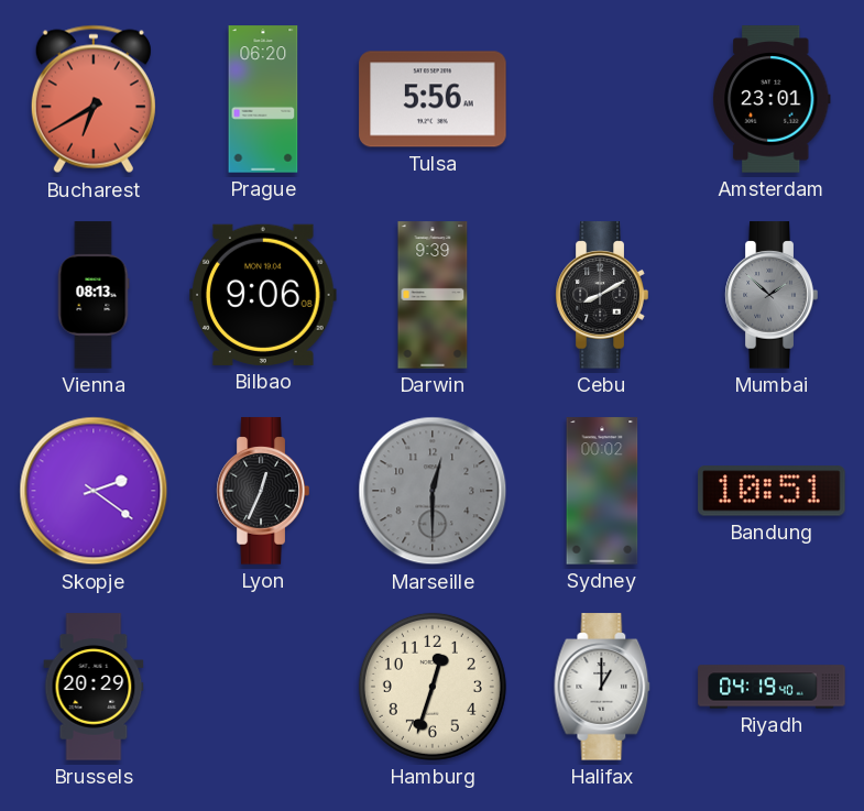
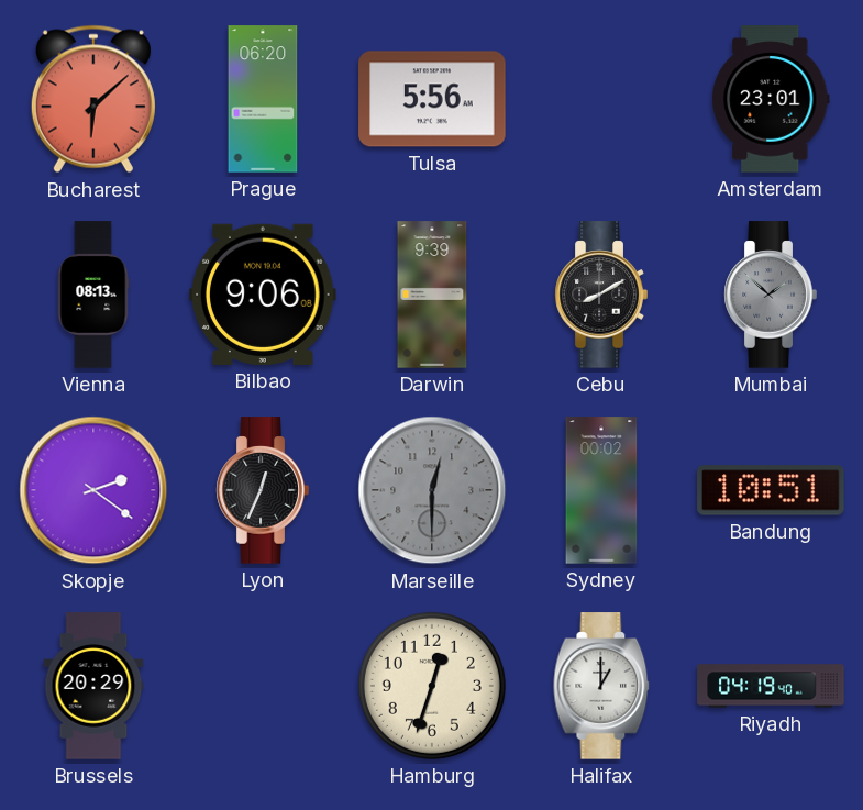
Bucharest: 6:40 -> 6:08 (93, 99)
